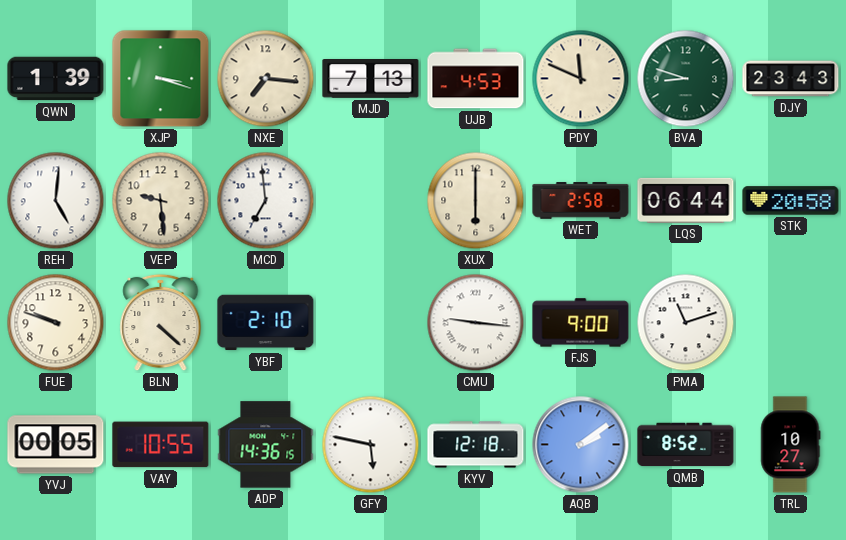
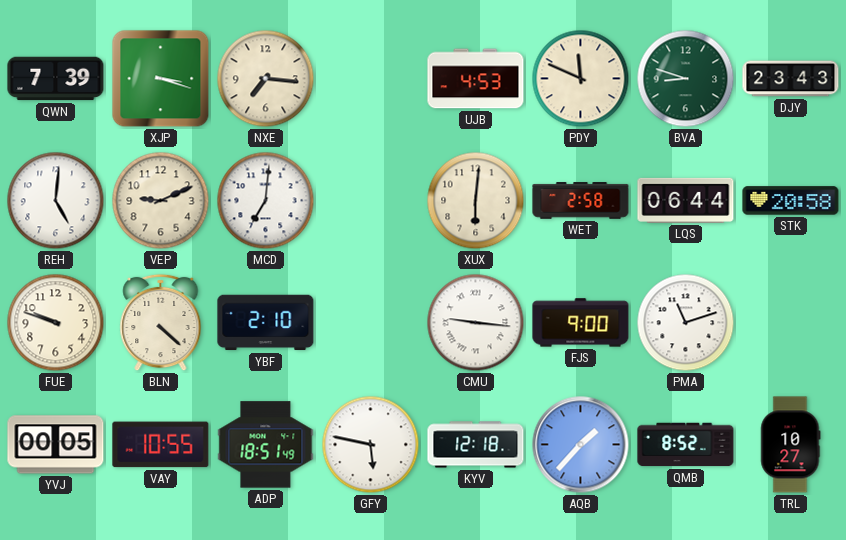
QWN: 1:39 -> 7:39 (56, 79)
MJD: 7:13 -> none (371, 79)
VEP: 9:29 -> 9:11 (161, 201)
MCD: 6:59 -> 7:01 (266, 201)
XUX: 6:00 -> 6:01 (476, 201)
ADP: 14:36 -> 18:51 (266, 445)
AQB: 2:09 -> 1:37 (581, 445)
